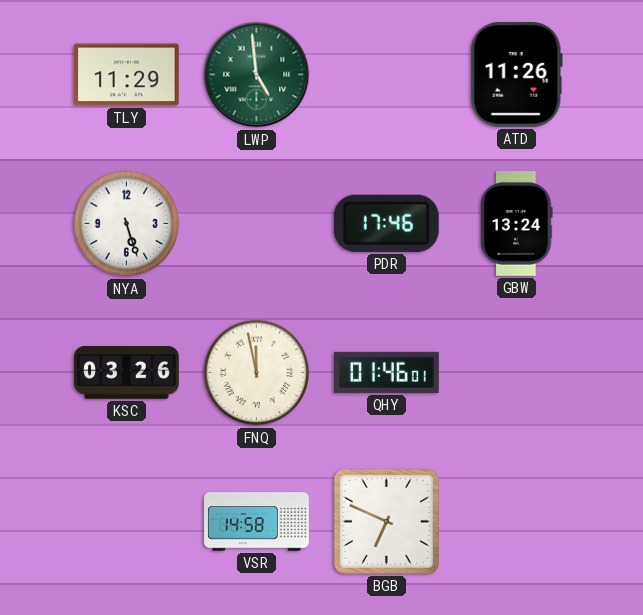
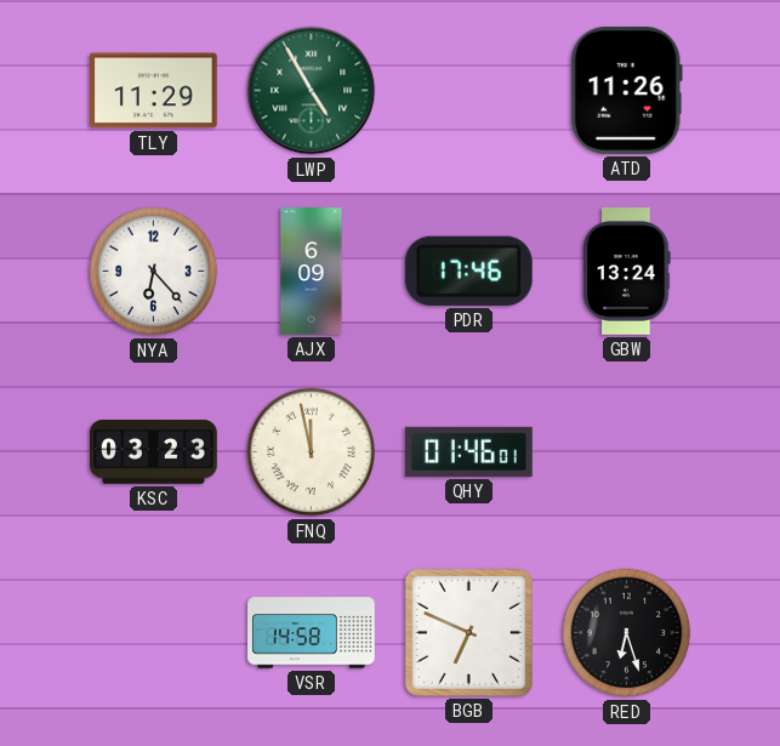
LWP: 4:59 -> 4:55 (312, 91)
NYA: 5:27 -> 6:23 (154, 272)
AJX: none -> 6:09 (312, 272)
KSC: 03:26 -> 03:23 (154, 452)
RED: none -> 6:27 (627, 633)
